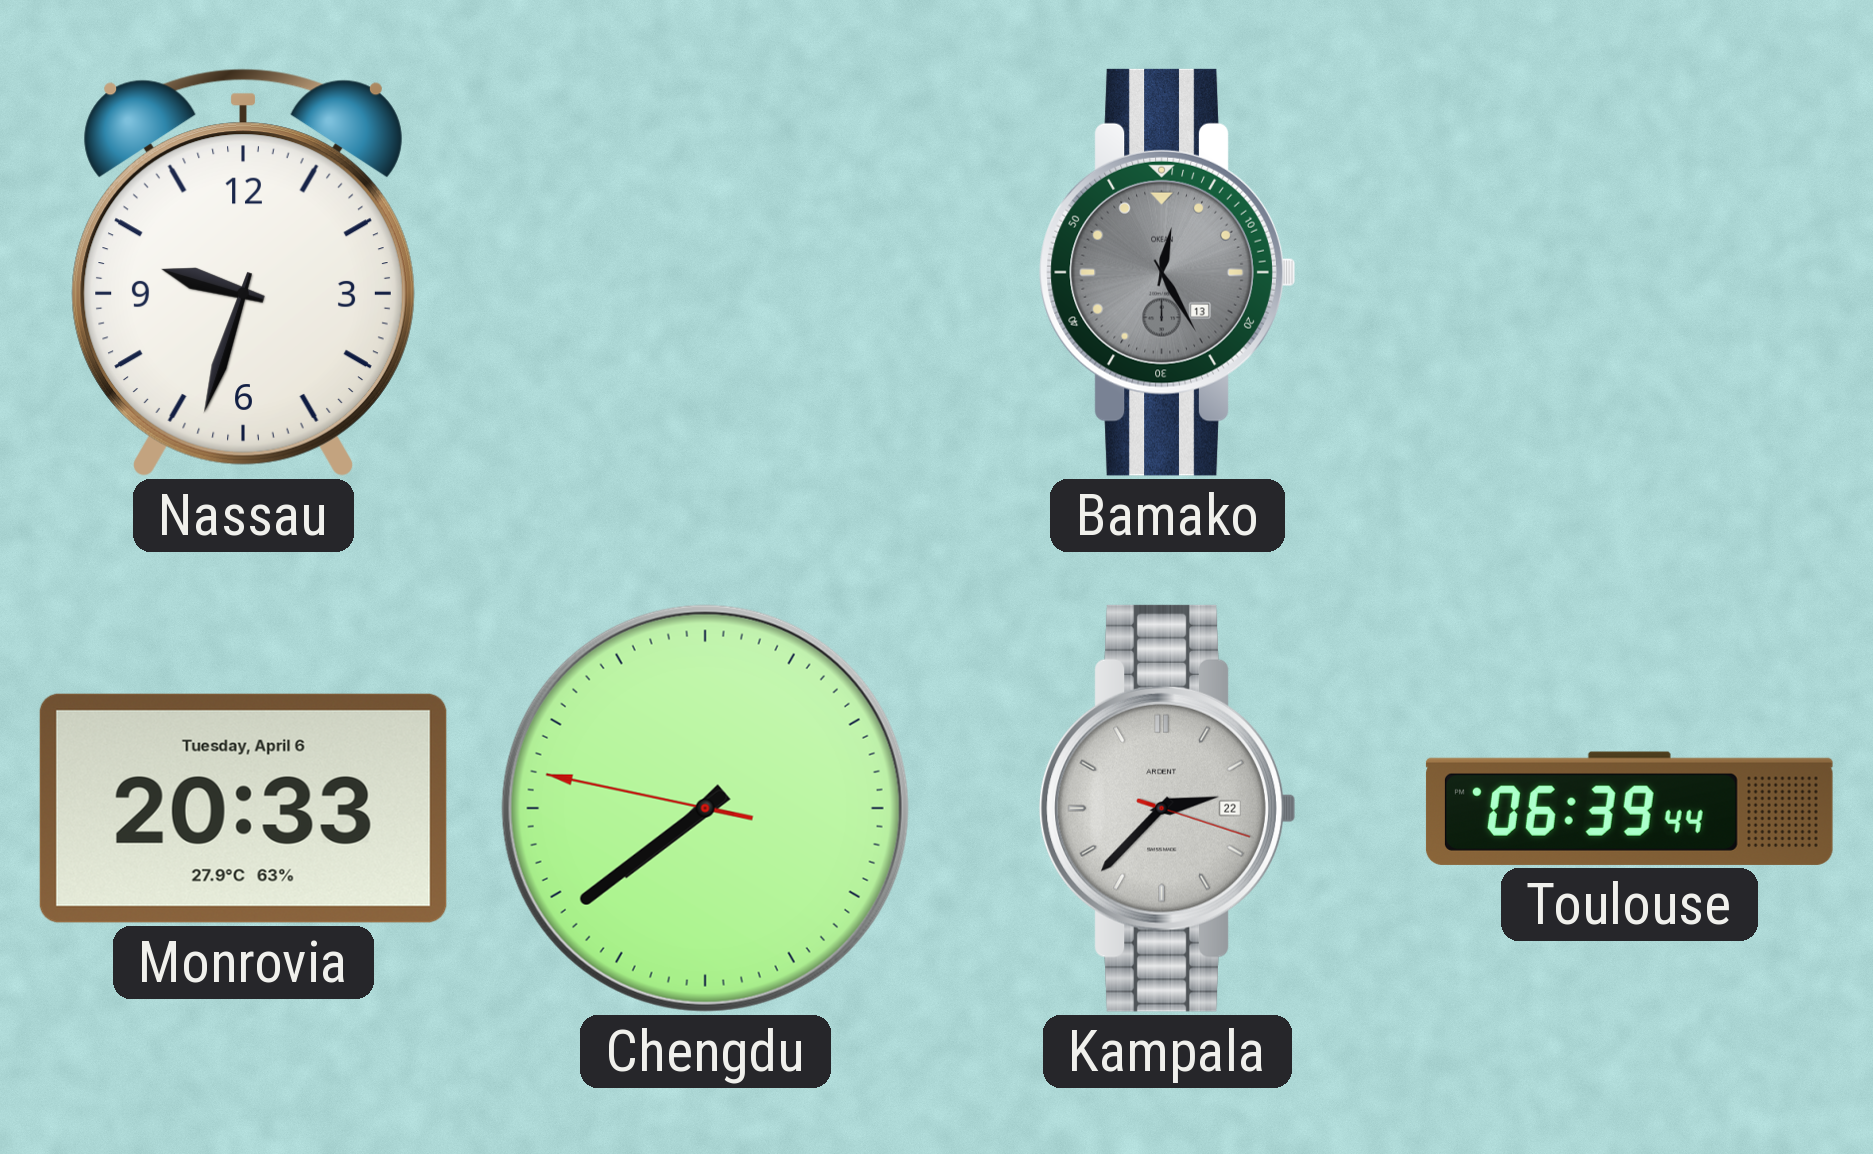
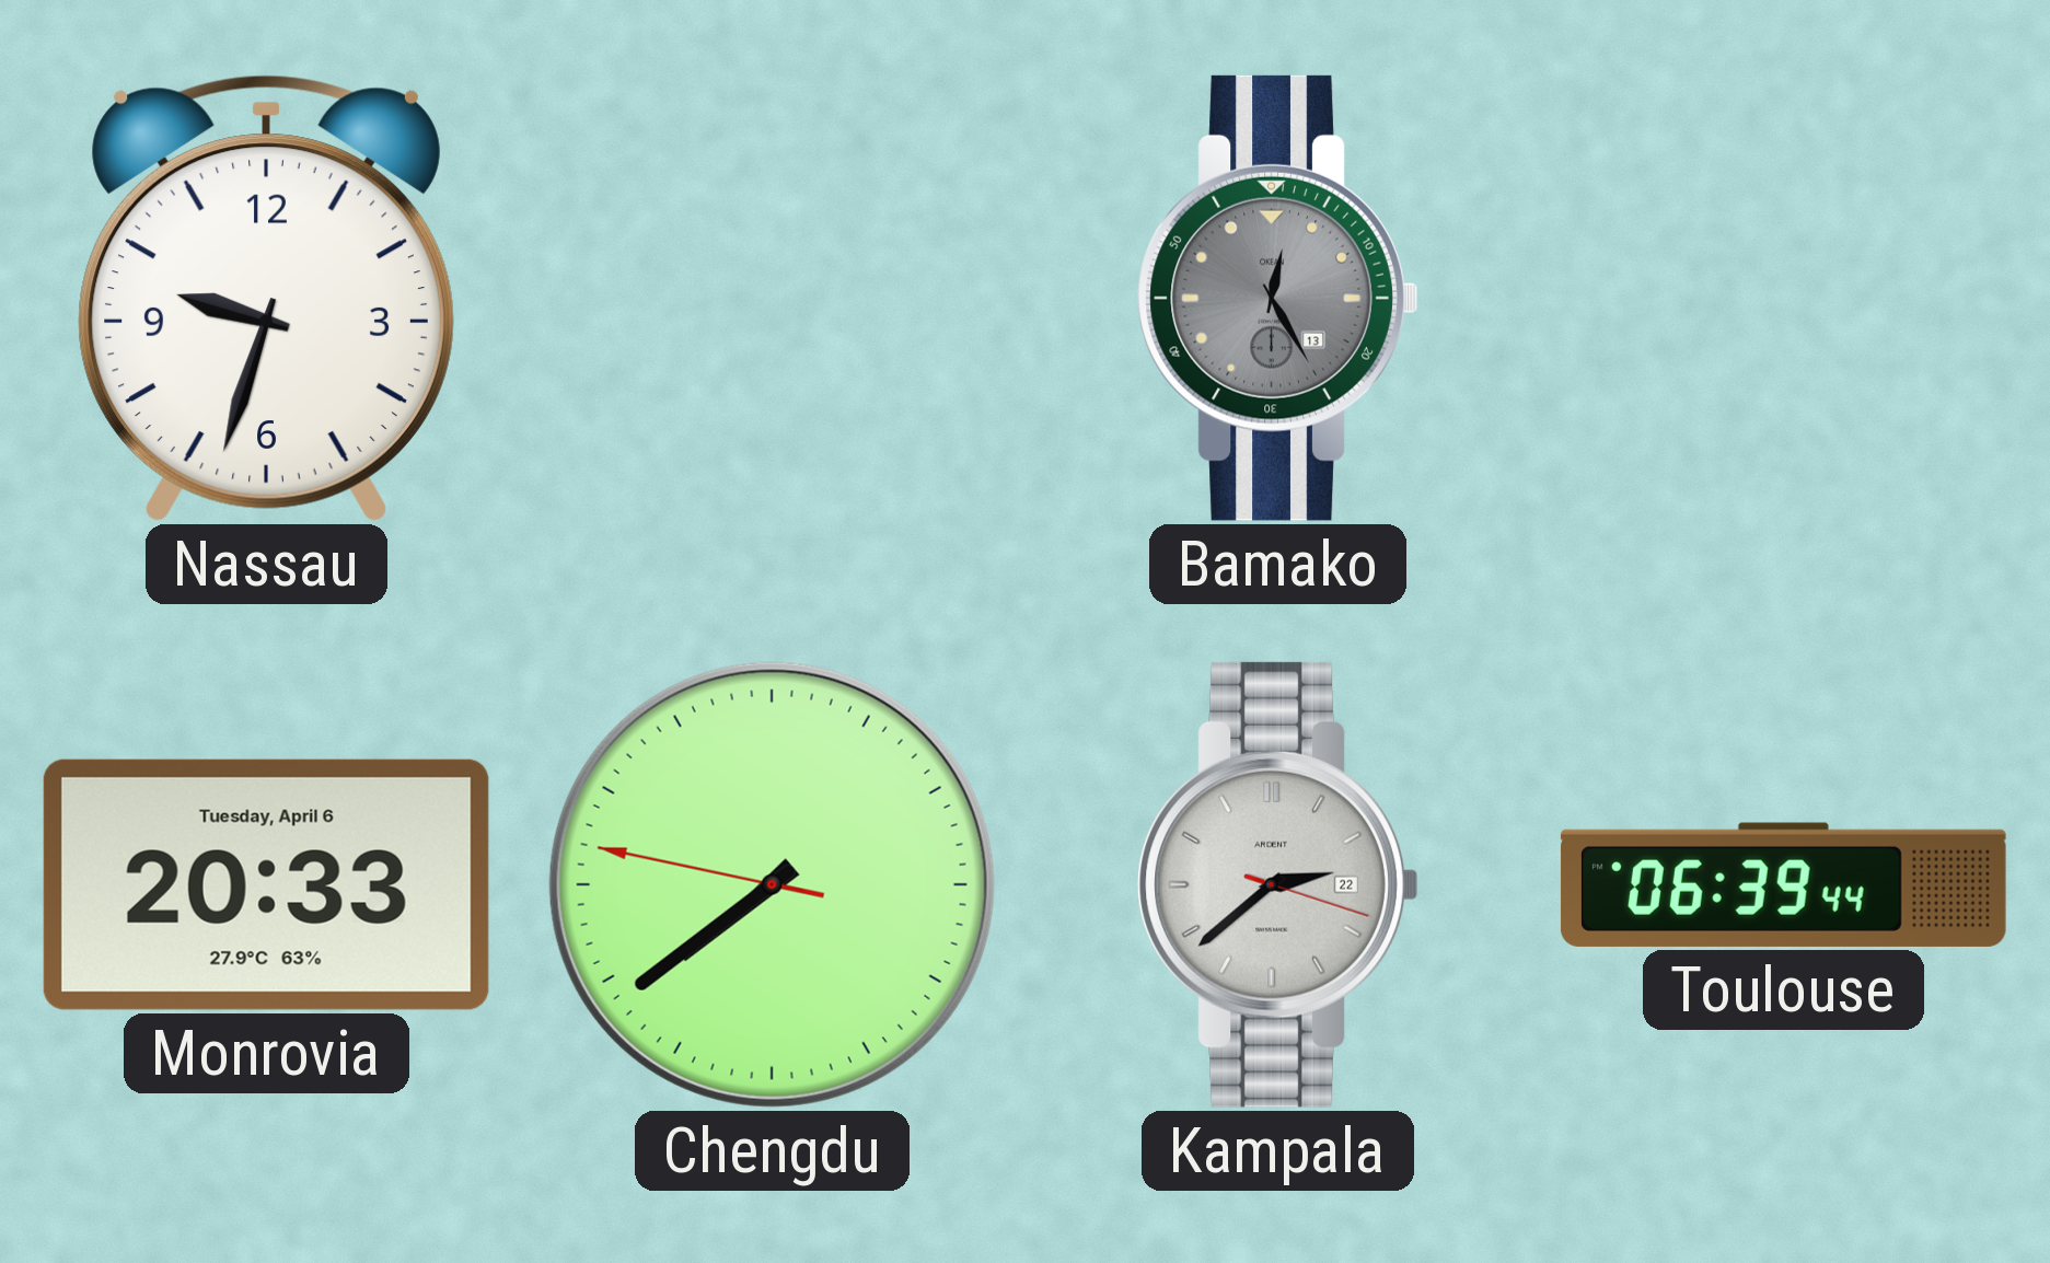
Kampala: 2:37 -> 2:38 (1278, 884)
